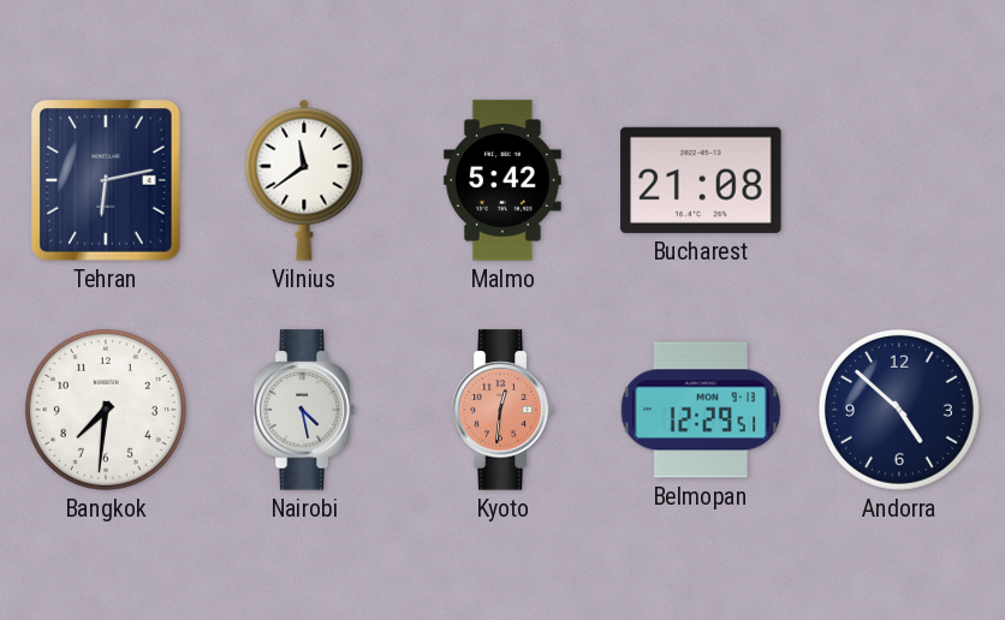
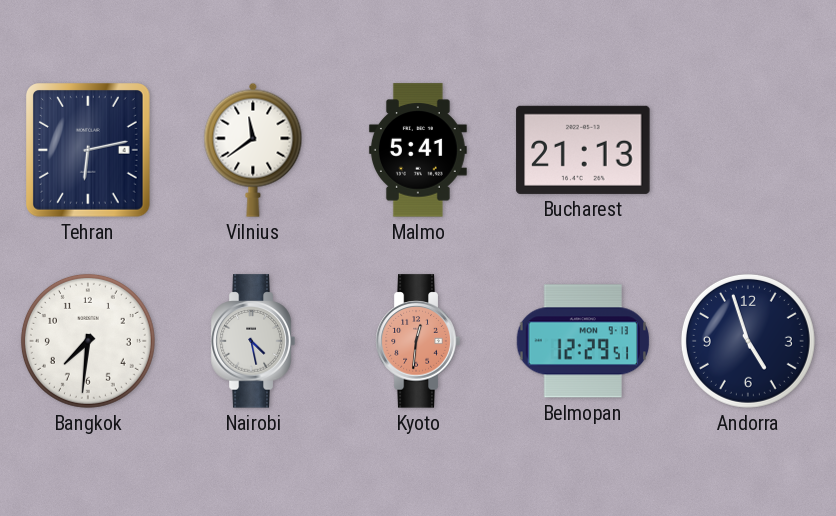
Malmo: 5:42 -> 5:41 (418, 150)
Bucharest: 21:08 -> 21:13 (583, 150)
Andorra: 4:52 -> 4:57 (748, 341)
